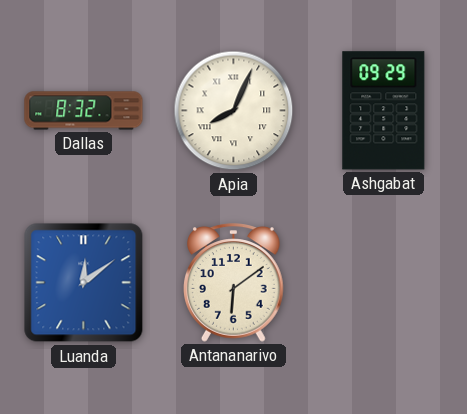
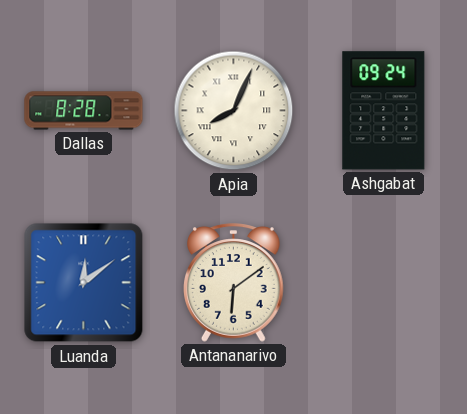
Dallas: 8:32 -> 8:28 (84, 111)
Ashgabat: 09:29 -> 09:24 (384, 111)
